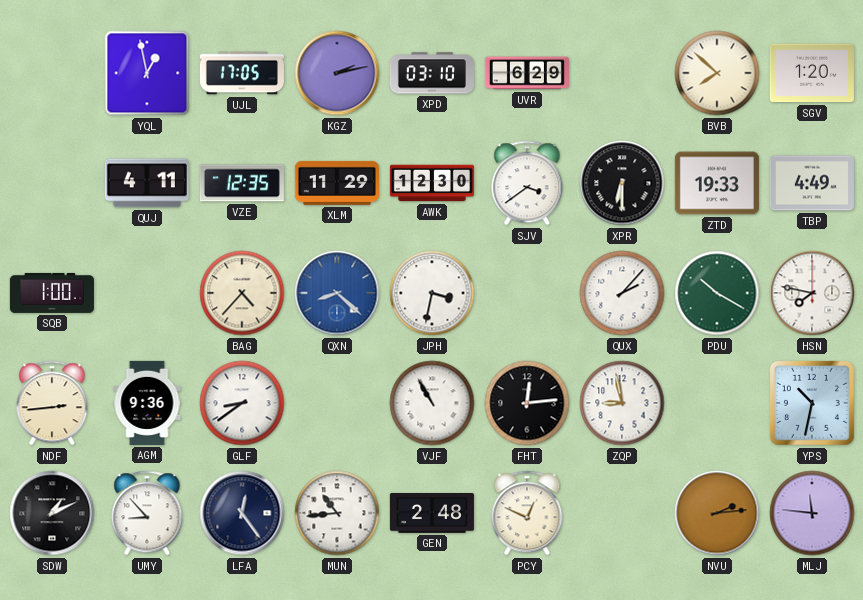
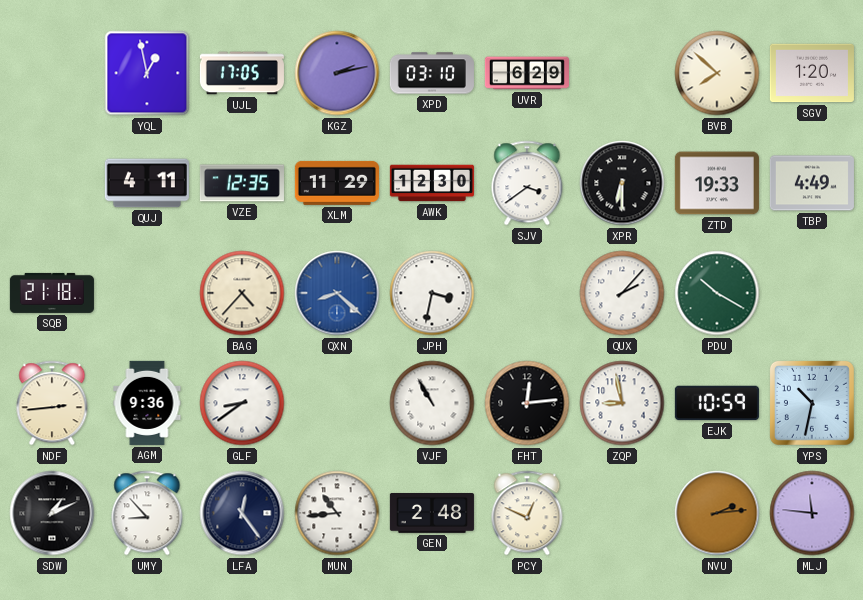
SQB: 1:00 -> 21:18 (52, 293)
HSN: 7:47 -> none (812, 293)
EJK: none -> 10:59 (717, 403)
